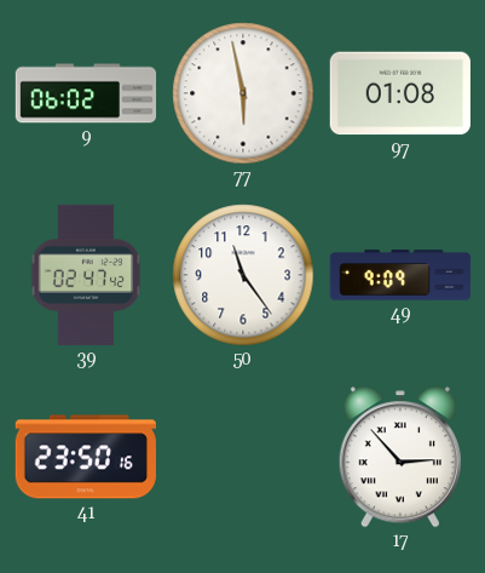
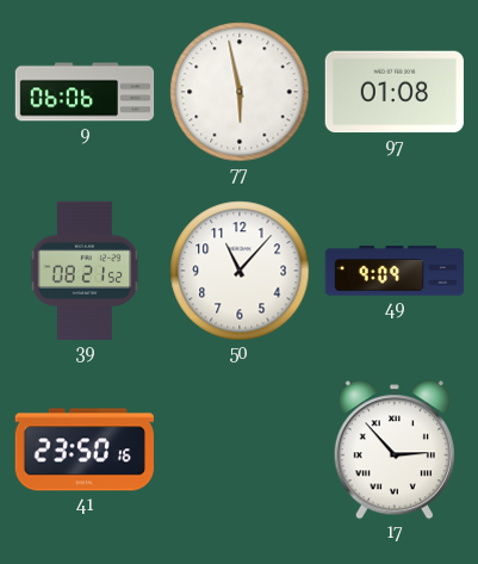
9: 06:02 -> 06:06 (85, 92)
39: 02:47 -> 08:21 (85, 271)
50: 11:24 -> 11:07 (240, 271)
